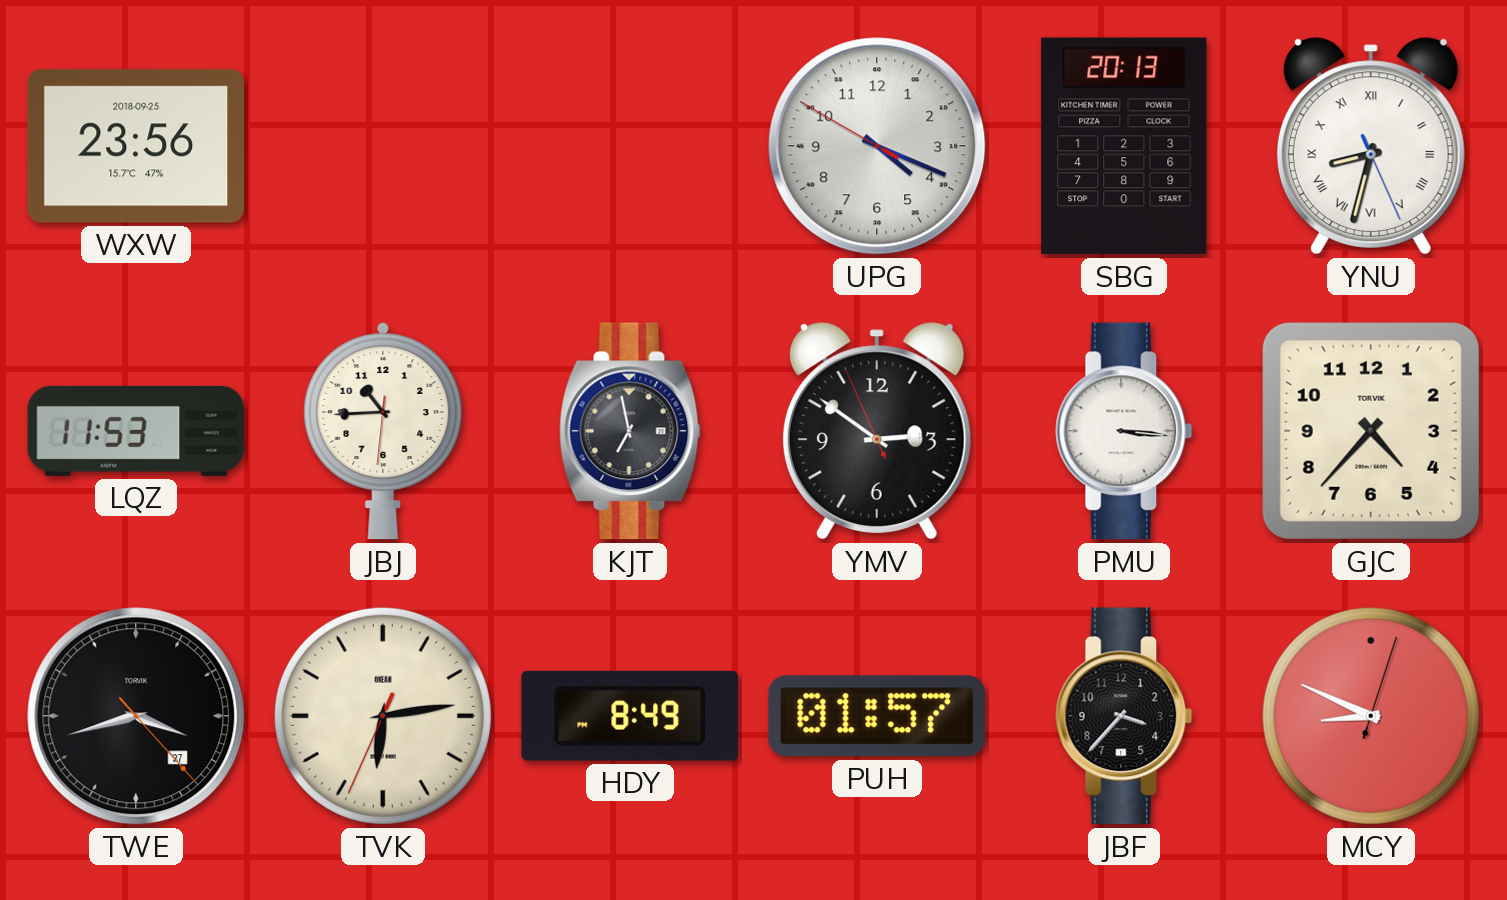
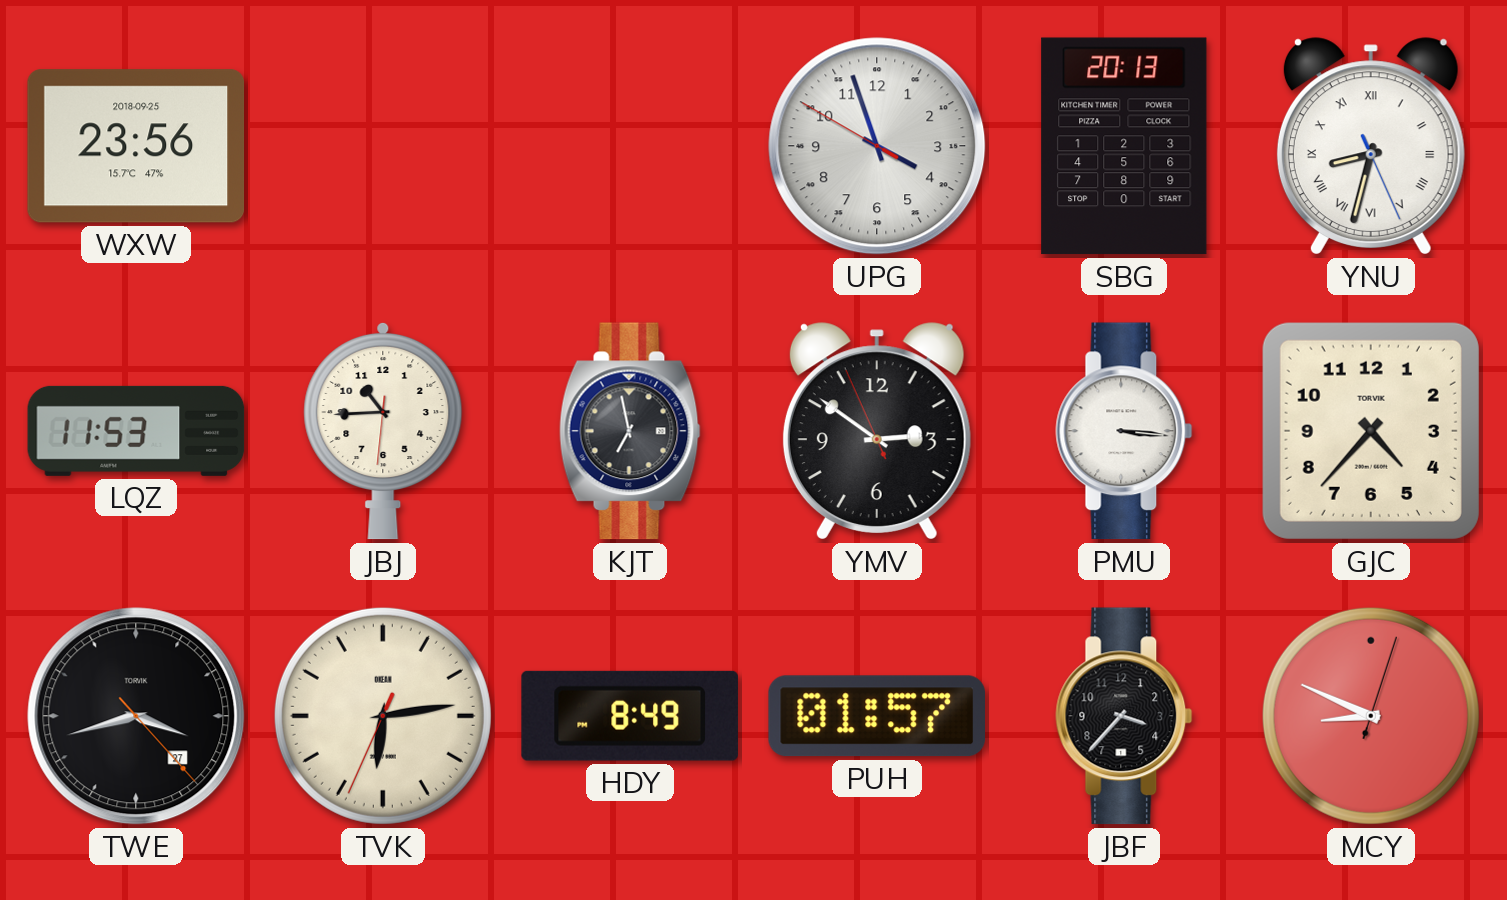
UPG: 4:18 -> 3:56 (877, 146)
